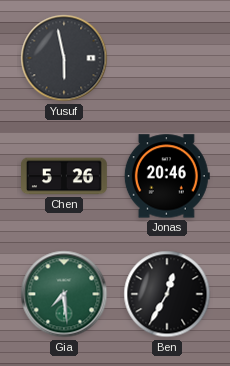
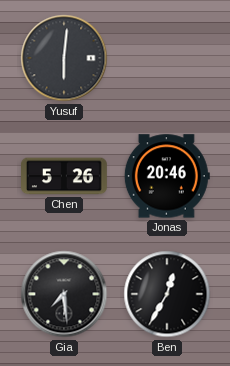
Yusuf: 5:58 -> 6:01 (64, 58)
Gia dial: green -> black (64, 294)
